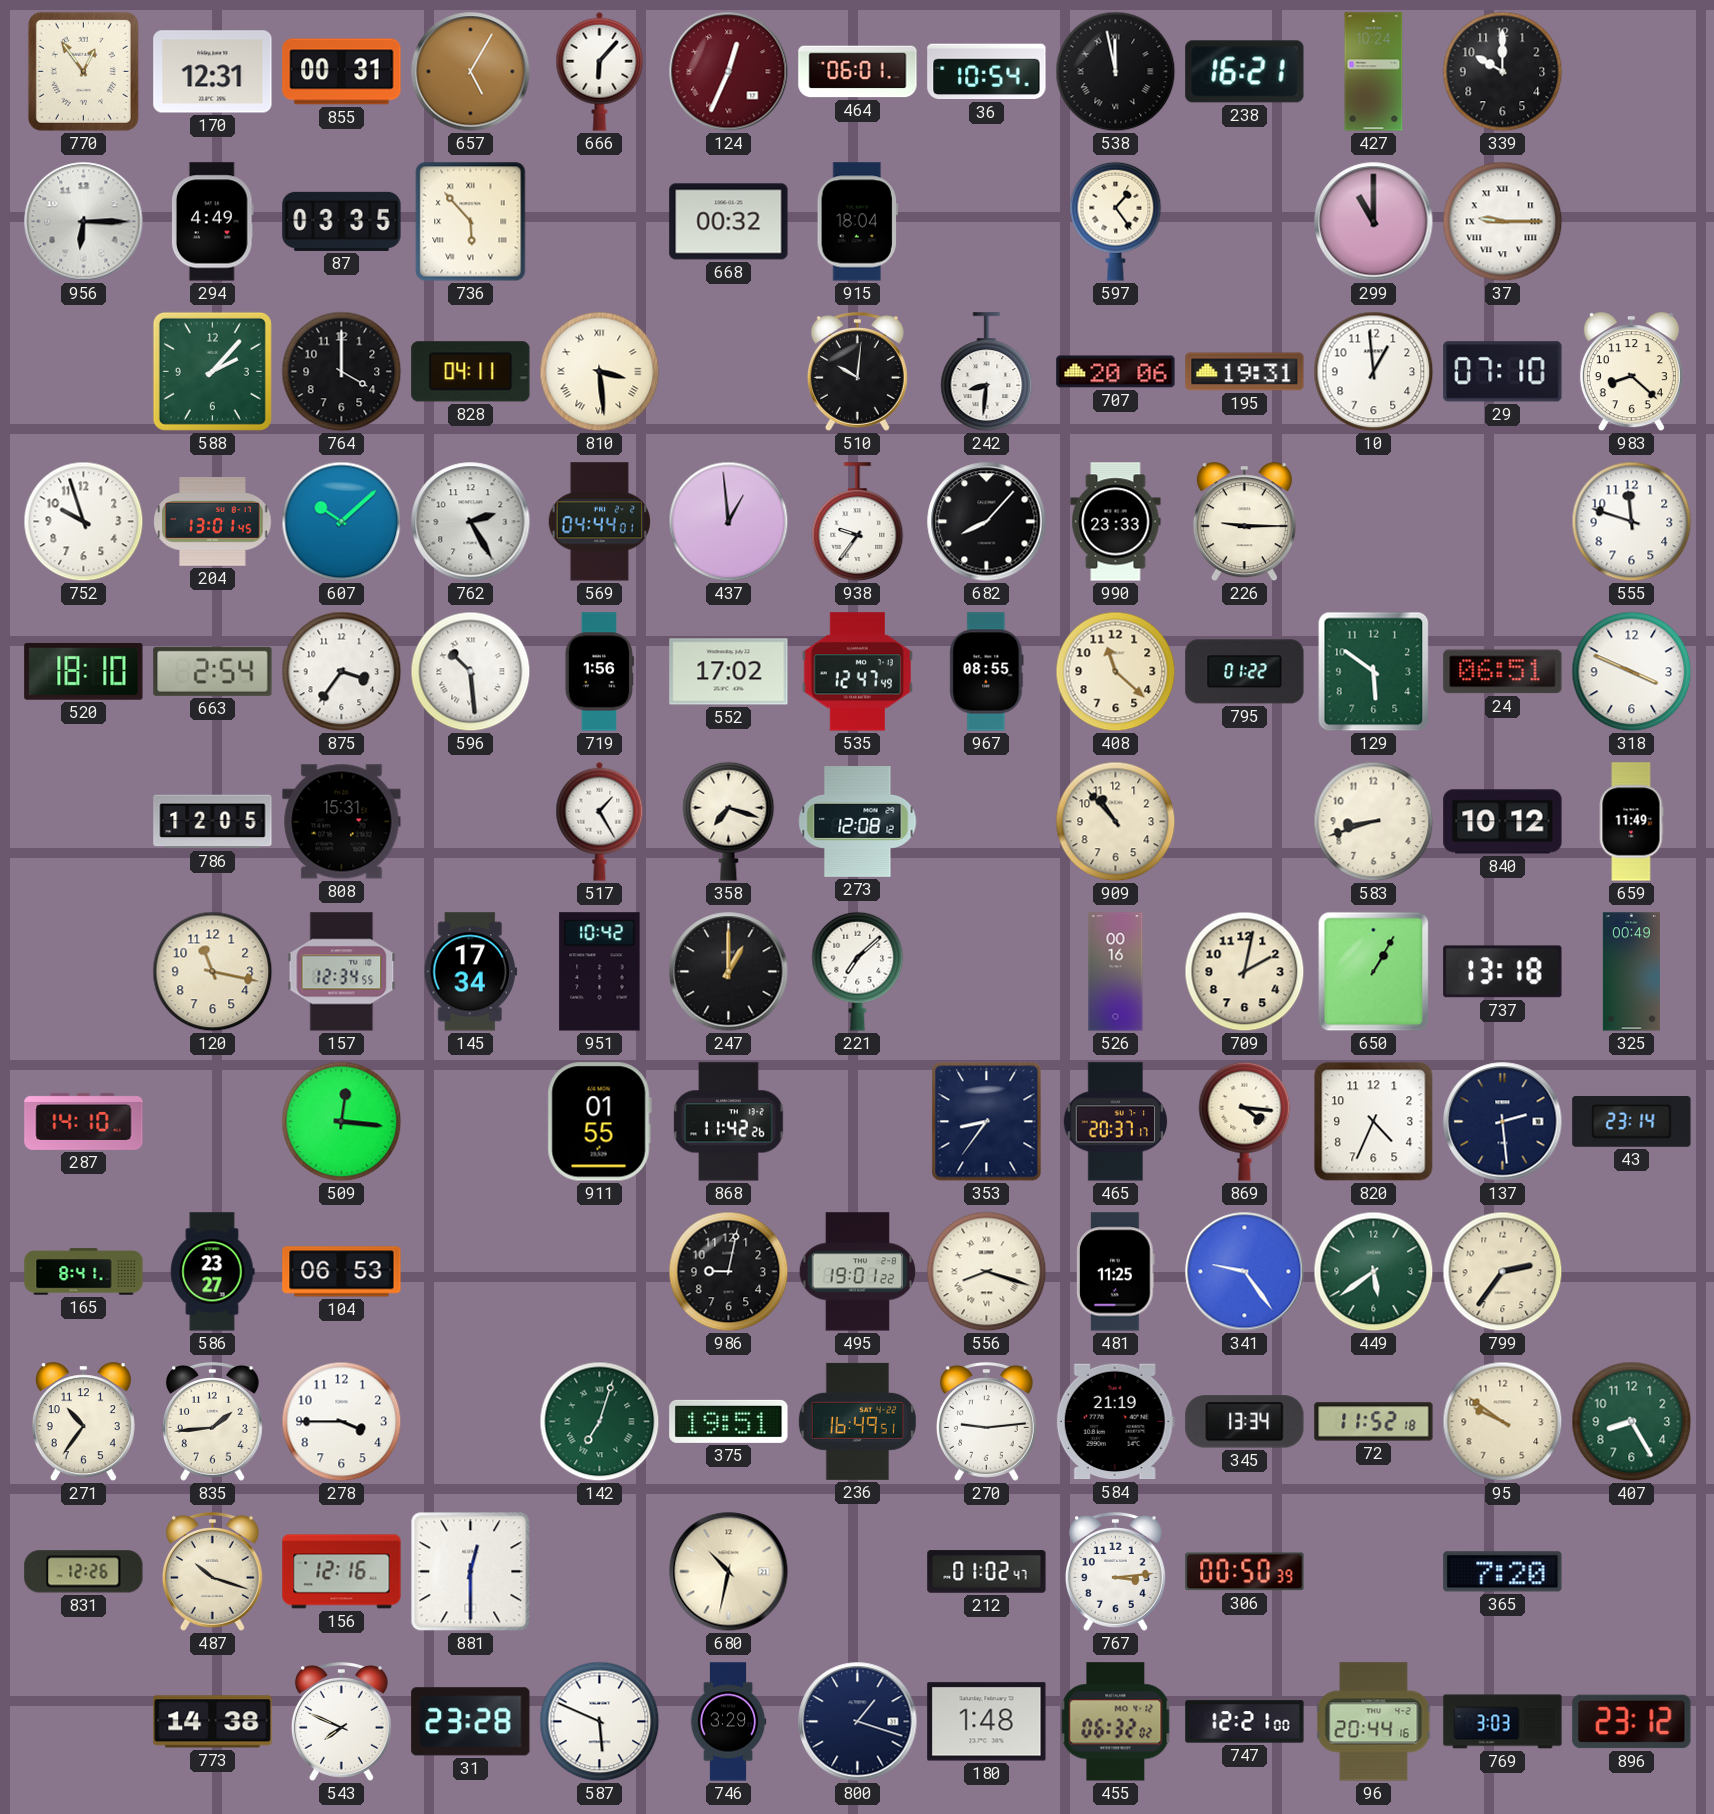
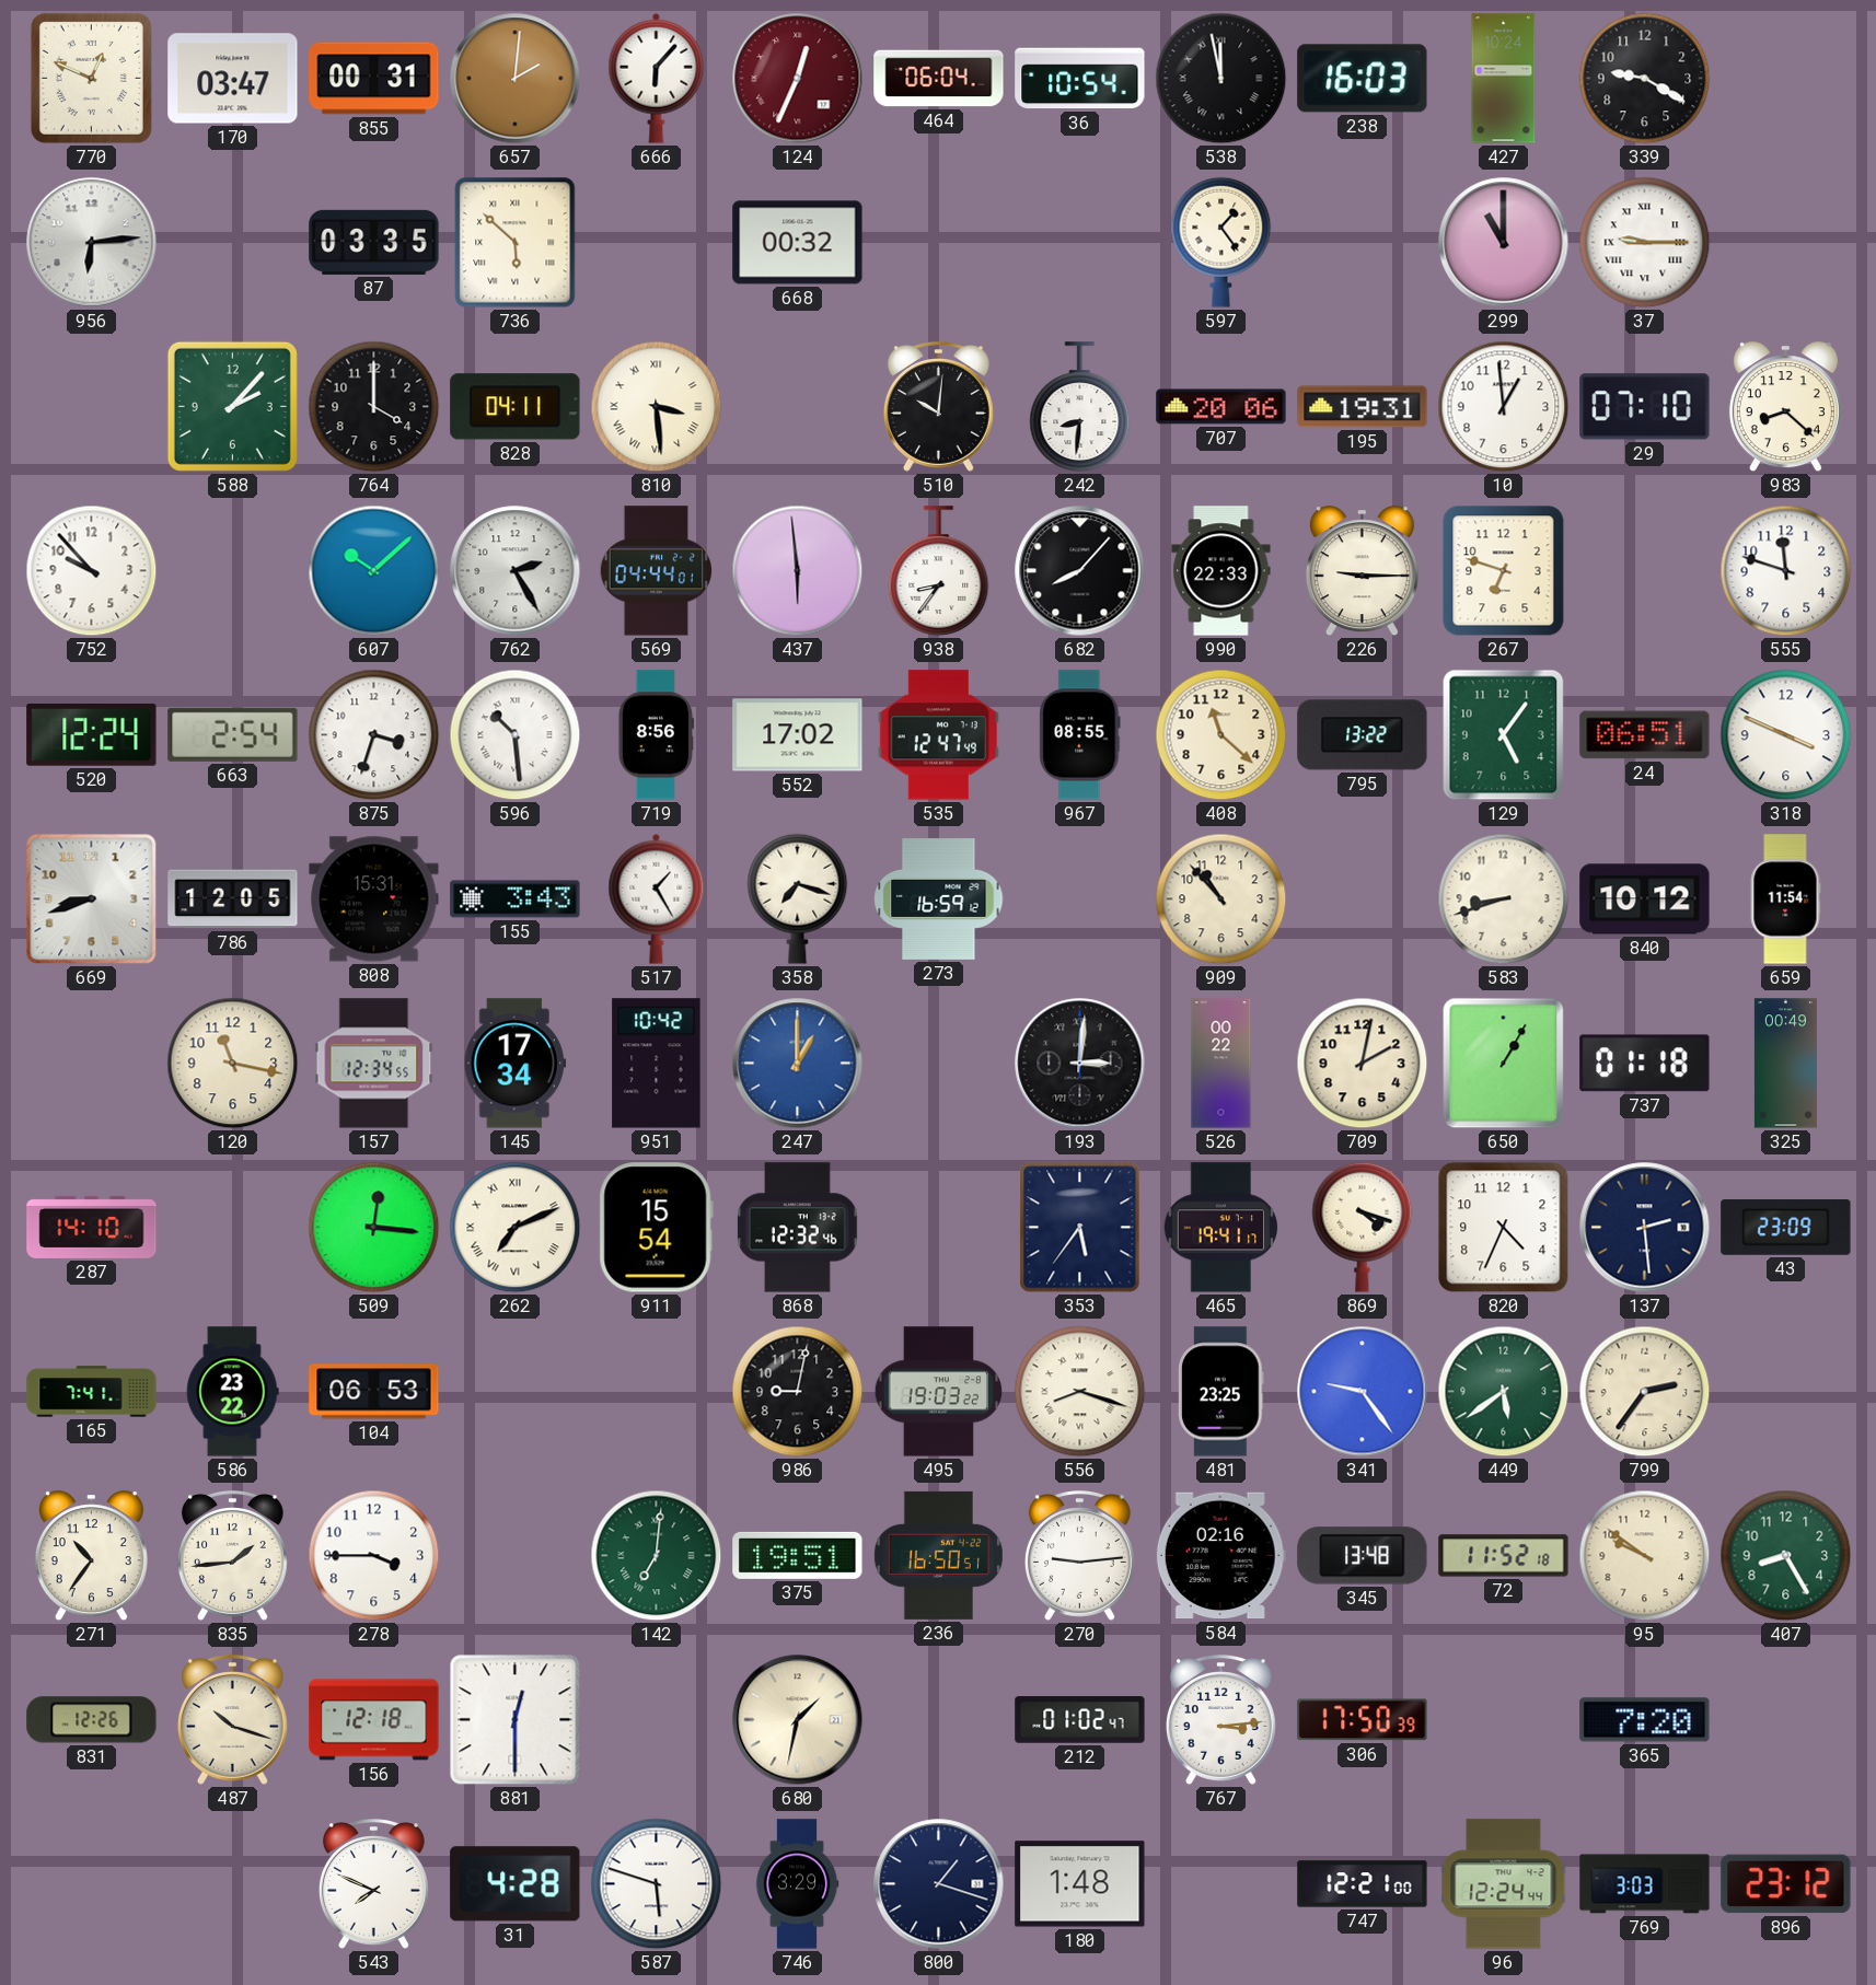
770: 12:54 -> 12:49 (91, 78)
170: 12:31 -> 03:47 (233, 79)
657: 5:05 -> 2:01 (516, 79)
464: 06:01 -> 06:04 (939, 79)
238: 16:21 -> 16:03 (1363, 79)
339: 10:00 -> 9:20 (1645, 79)
956: 6:15 -> 6:14 (92, 243)
294: 4:49 -> none (212, 222)
736: 5:53 -> 5:52 (516, 243)
915: 18:04 -> none (857, 222)
752: 9:57 -> 9:53 (92, 571)
204: 13:01 -> none (213, 522)
437: 12:59 -> 5:59 (798, 571)
938: 9:36 -> 8:36 (939, 571)
990: 23:33 -> 22:33 (1221, 571)
267: none -> 6:48 (1504, 571)
520: 18:10 -> 12:24 (92, 734)
875: 3:36 -> 3:33 (374, 735)
719: 1:56 -> 8:56 (656, 735)
795: 01:22 -> 13:22 (1363, 735)
129: 5:51 -> 5:06 (1504, 735)
669: none -> 8:42 (92, 899)
155: none -> 3:43 (516, 899)
273: 12:08 -> 16:59 (939, 899)
659: 11:49 -> 11:54 (1785, 899)
247 dial: black -> blue (798, 1064)
221: 7:08 -> none (858, 971)
193: none -> 3:01 (1080, 1064)
526: 00:16 -> 00:22 (1221, 1064)
737: 13:18 -> 01:18 (1645, 1064)
262: none -> 7:11 (516, 1228)
911: 01:55 -> 15:54 (656, 1228)
868: 11:42 -> 12:32 (798, 1228)
353: 8:36 -> 5:36 (1080, 1228)
465: 20:37 -> 19:41 (1220, 1228)
869: 4:16 -> 4:18 (1363, 1227)
43: 23:14 -> 23:09 (1786, 1227)
165: 8:41 -> 7:41 (92, 1392)
586: 23:27 -> 23:22 (232, 1392)
495: 19:01 -> 19:03 (939, 1392)
481: 11:25 -> 23:25 (1221, 1392)
142: 7:03 -> 7:01 (657, 1556)
236: 16:49 -> 16:50 (938, 1555)
584: 21:19 -> 02:16 (1220, 1556)
345: 13:34 -> 13:48 (1363, 1556)
156: 12:16 -> 12:18 (374, 1720)
680: 10:32 -> 1:32 (798, 1720)
306: 00:50 -> 17:50 (1363, 1720)
773: 14:38 -> none (213, 1722)
31: 23:28 -> 4:28 (516, 1884)
587: 5:49 -> 5:48 (657, 1884)
455: 06:32 -> none (1116, 1722)
96: 20:44 -> 12:24 (1504, 1884)
